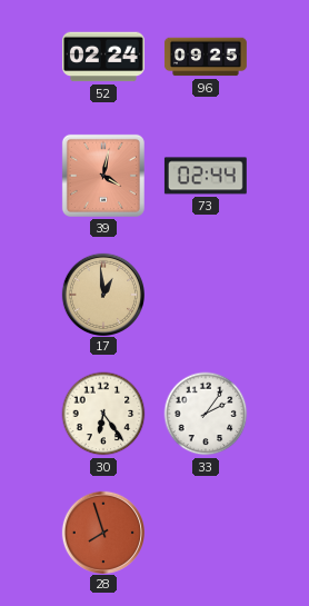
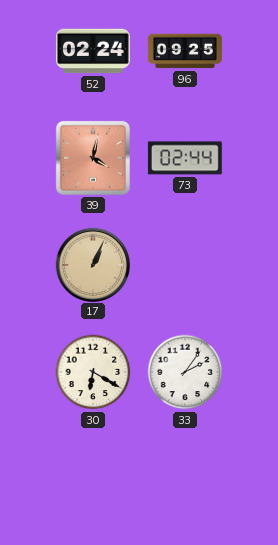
17: 12:59 -> 1:04 (92, 264)
30: 6:24 -> 6:20 (93, 372)
28: 7:57 -> none (102, 532)
